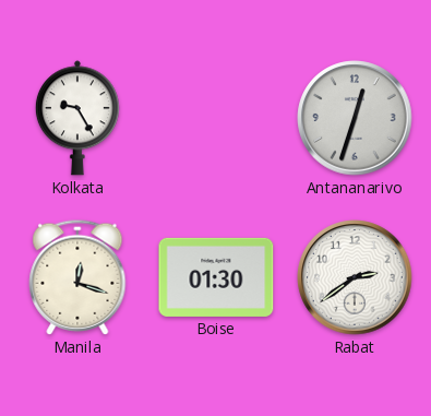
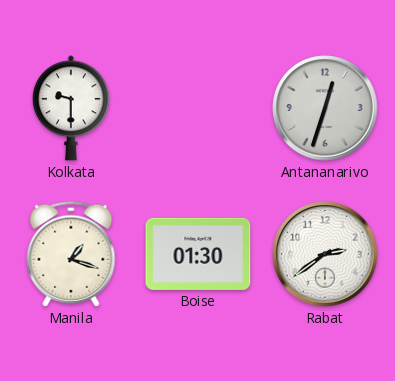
Kolkata: 9:25 -> 9:30 (71, 108)
Manila: 12:18 -> 1:18 (71, 254)
